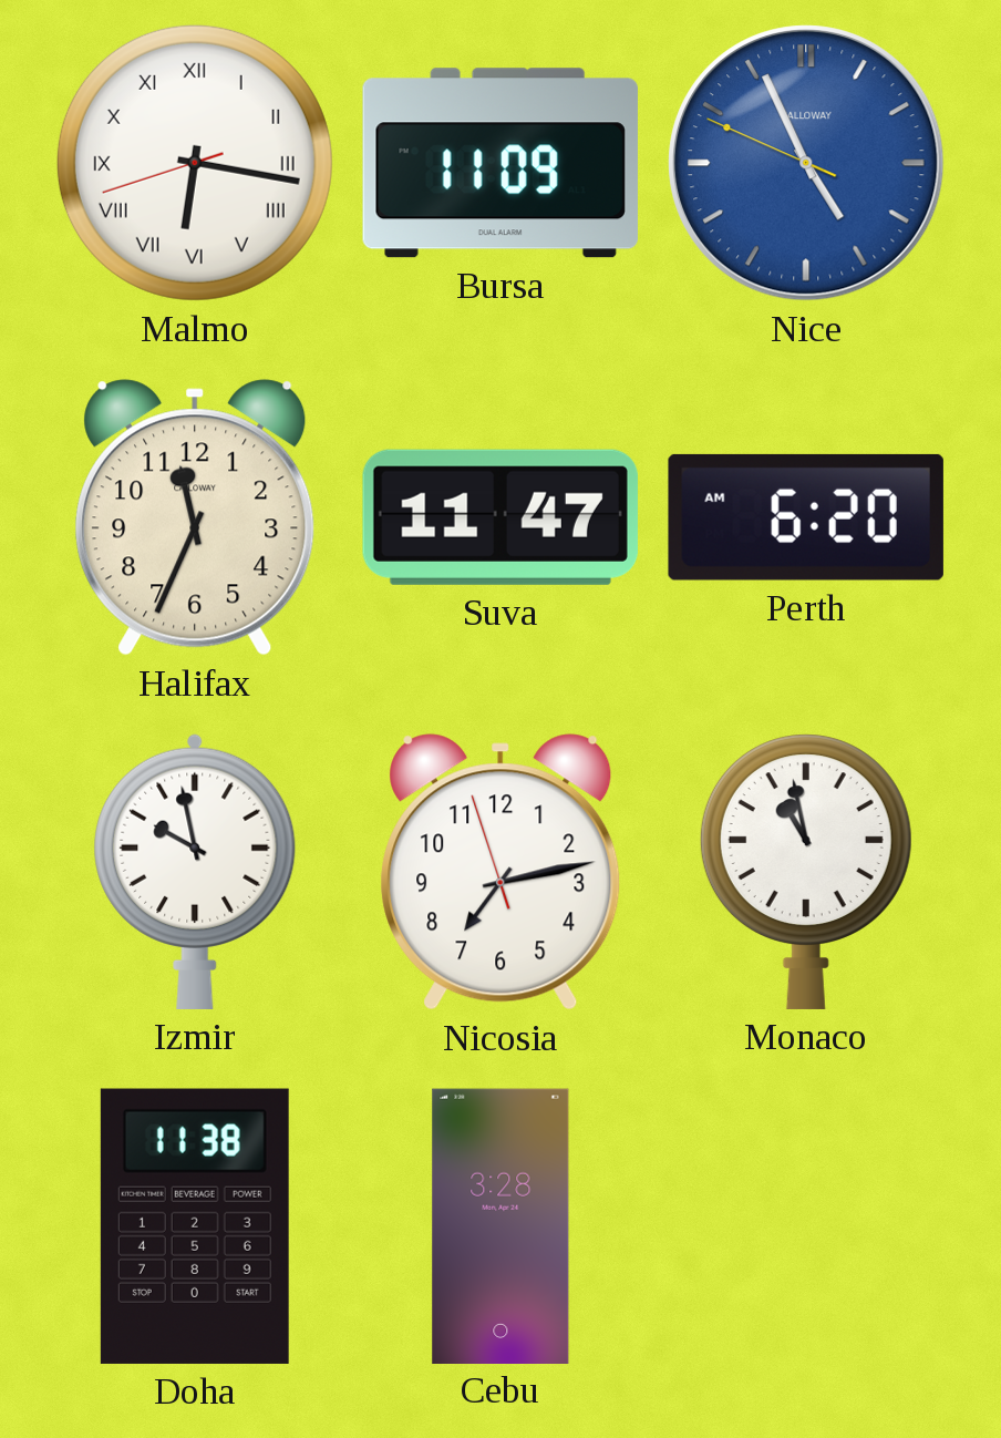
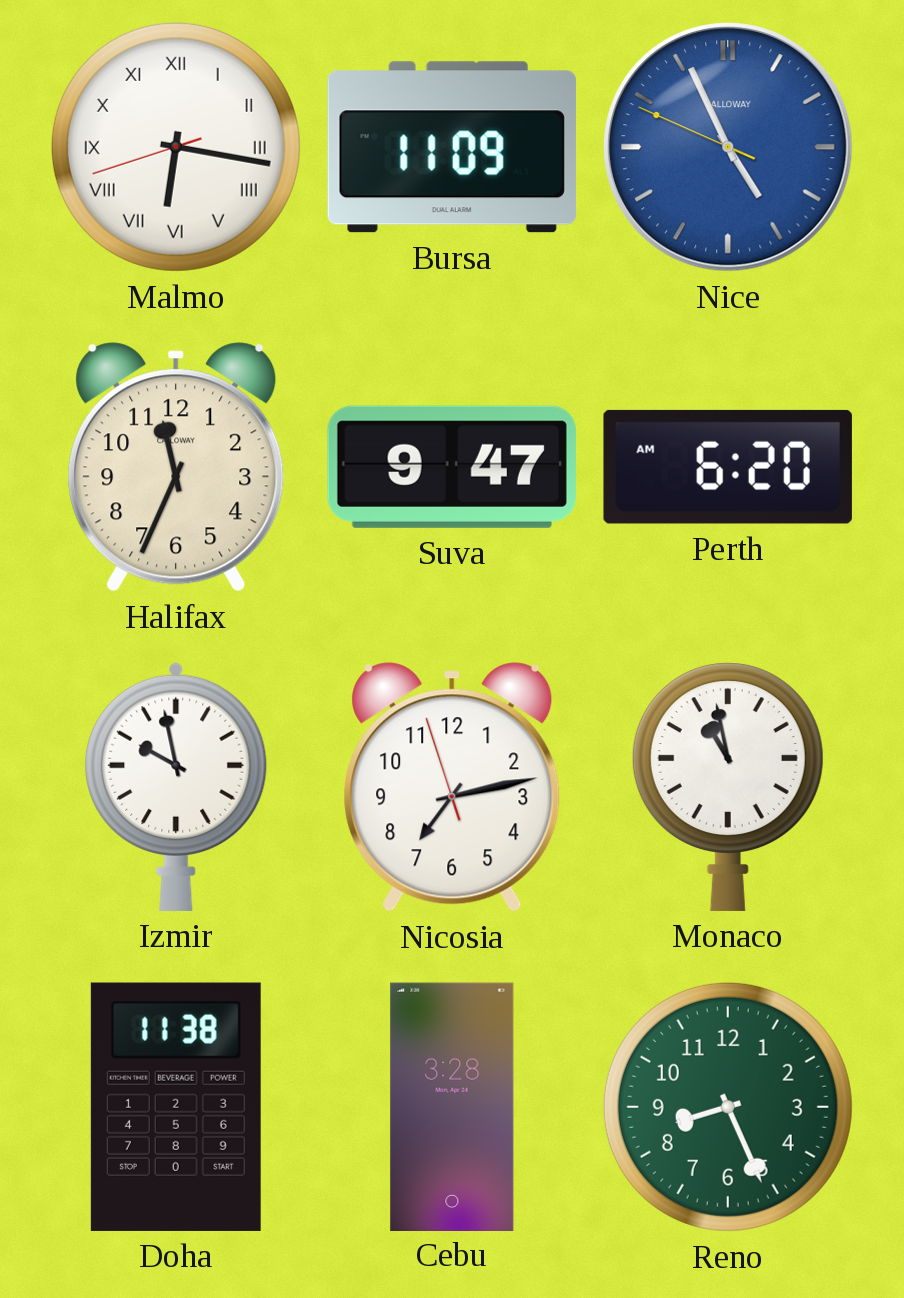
Suva: 11:47 -> 9:47 (452, 467)
Reno: none -> 8:26 (728, 1107)
